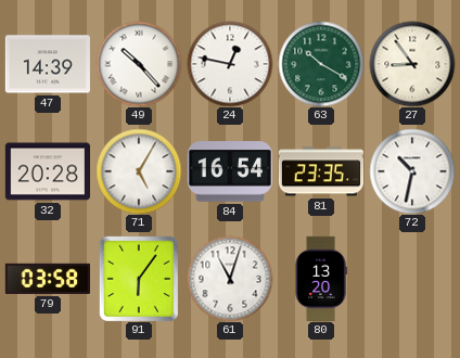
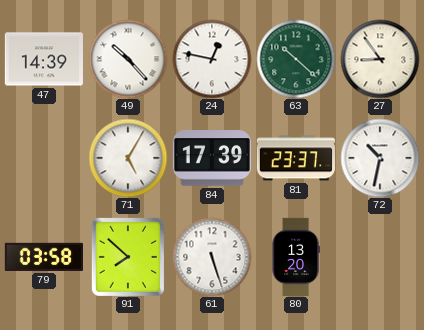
63: 10:20 -> 10:22 (296, 59)
32: 20:28 -> none (47, 171)
84: 16:54 -> 17:39 (212, 158)
81: 23:35 -> 23:37 (296, 158)
91: 6:06 -> 7:52 (128, 257)
61: 11:03 -> 5:27 (212, 257)
